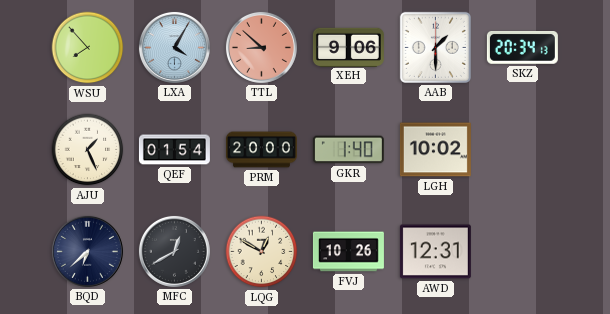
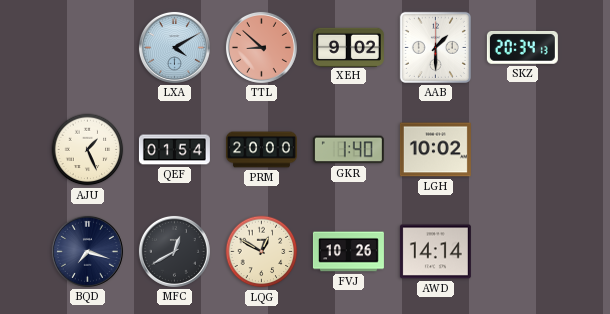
WSU: 7:53 -> none (88, 48)
LXA: 4:05 -> 4:10 (174, 47)
XEH: 9:06 -> 9:02 (348, 47)
BQD: 6:38 -> 7:18 (87, 251)
AWD: 12:31 -> 14:14 (435, 252)
